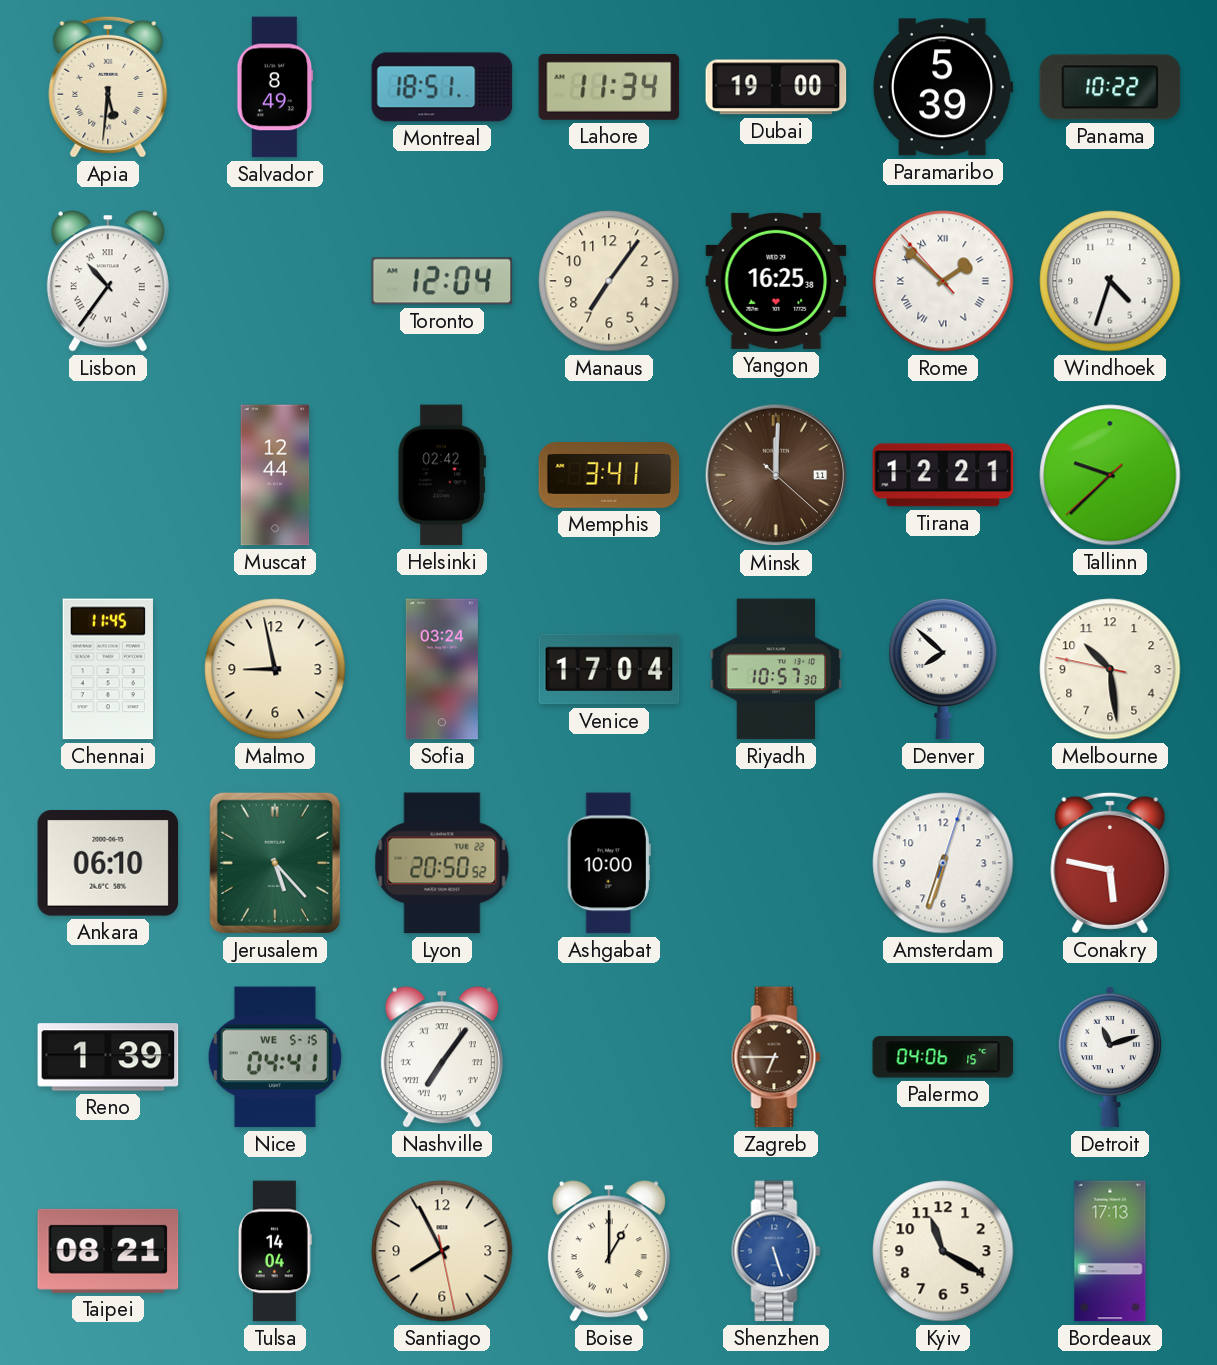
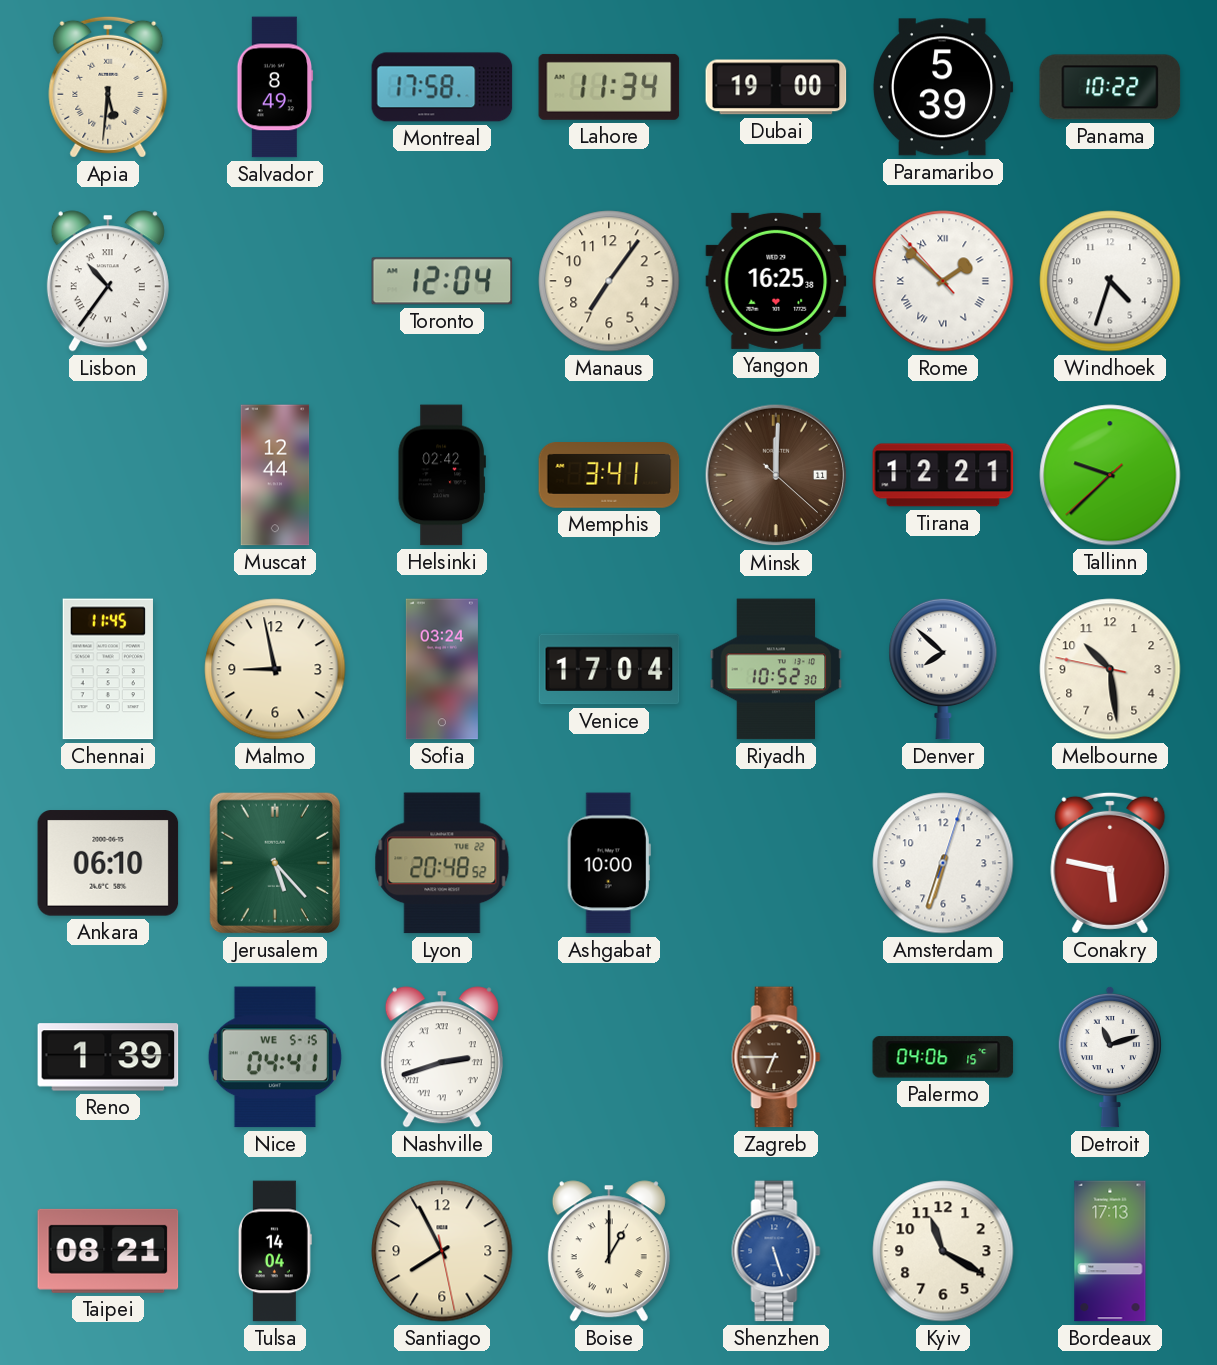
Montreal: 18:51 -> 17:58 (442, 87)
Riyadh: 10:57 -> 10:52 (776, 669)
Lyon: 20:50 -> 20:48 (442, 863)
Nashville: 7:06 -> 2:42 (442, 1057)
